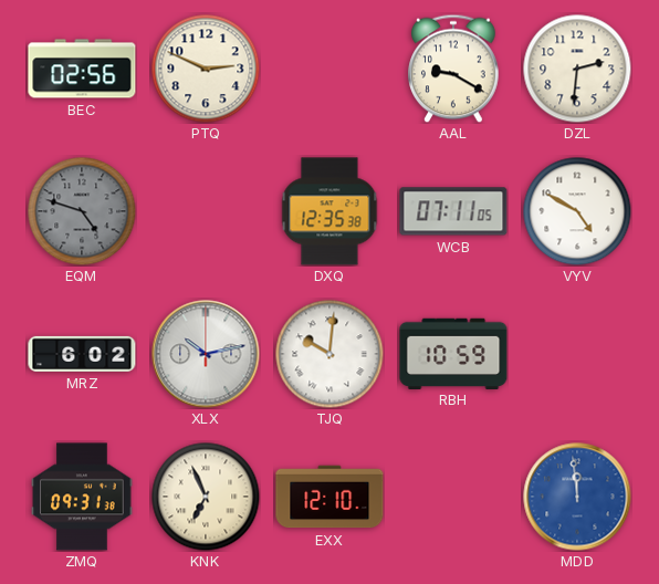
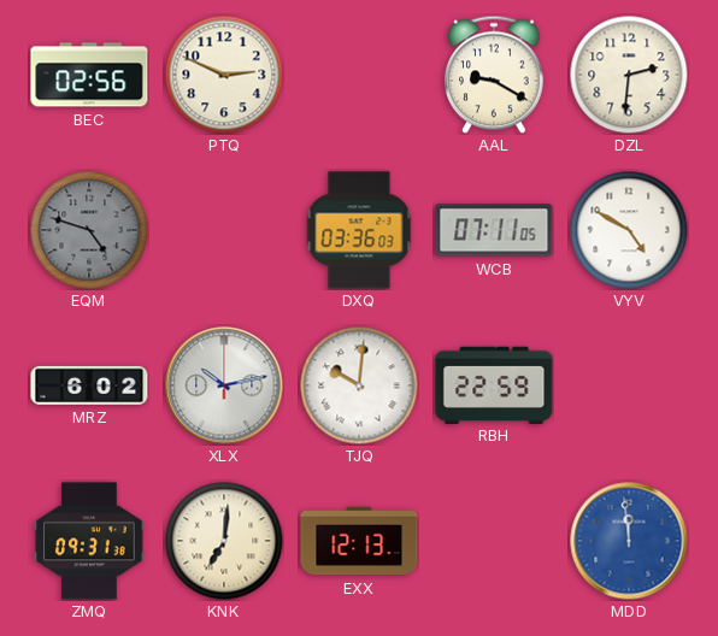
DXQ: 12:35 -> 03:36 (359, 230)
RBH: 10:59 -> 22:59 (494, 384)
KNK: 6:56 -> 7:01 (224, 541)
EXX: 12:10 -> 12:13 (359, 541)
